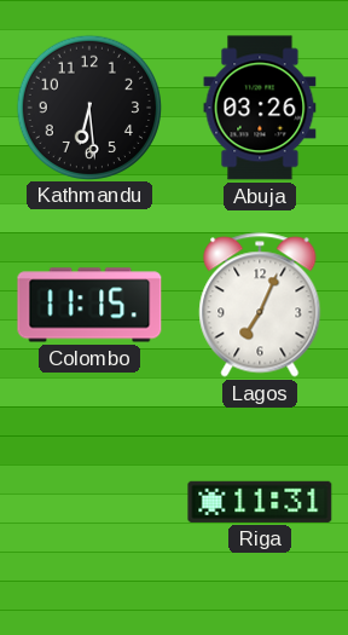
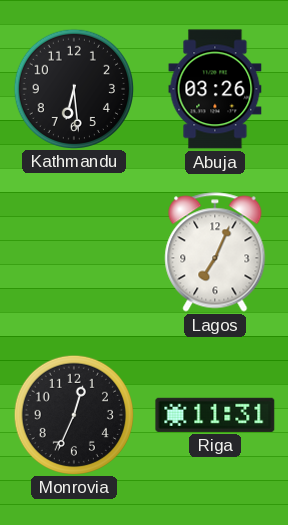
Colombo: 11:15 -> none (89, 305)
Monrovia: none -> 12:34 (73, 414)
